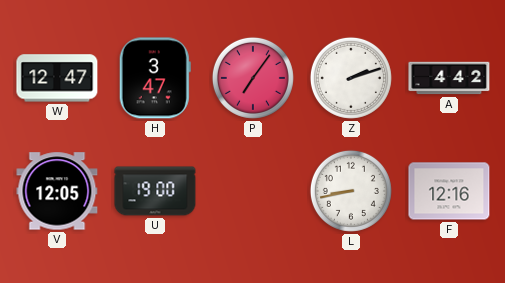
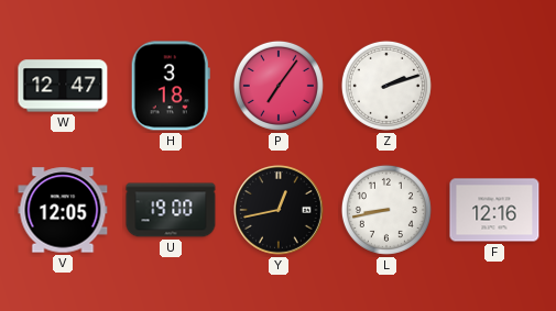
H: 3:47 -> 3:18 (171, 86)
A: 4:42 -> none (449, 78)
Y: none -> 12:43 (280, 211)
